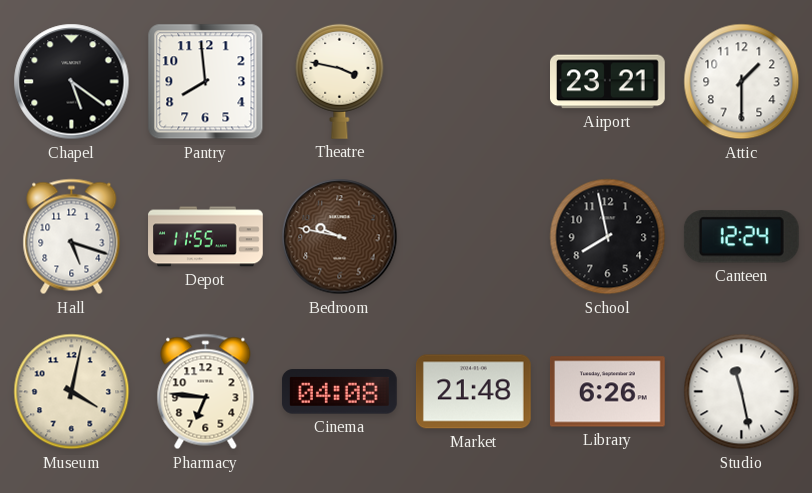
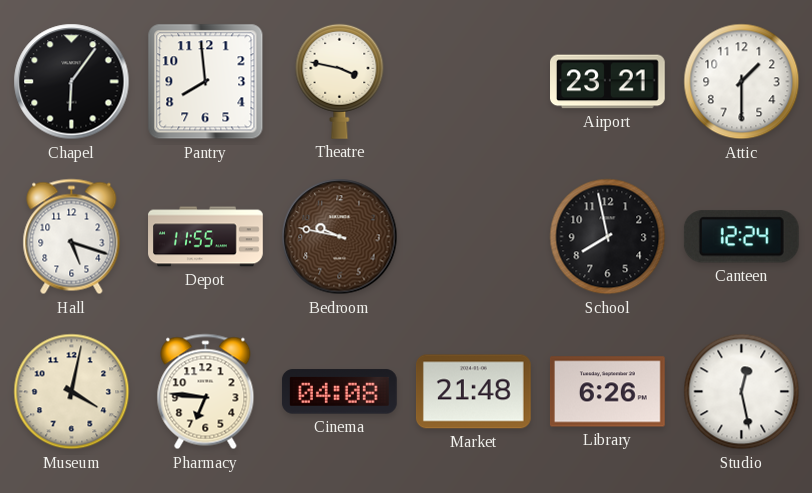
Chapel: 5:21 -> 6:06 (72, 82)
Studio: 11:28 -> 12:28 (742, 392)
